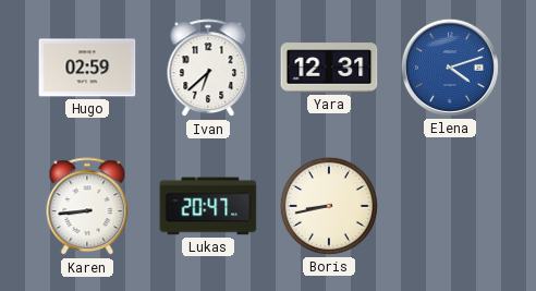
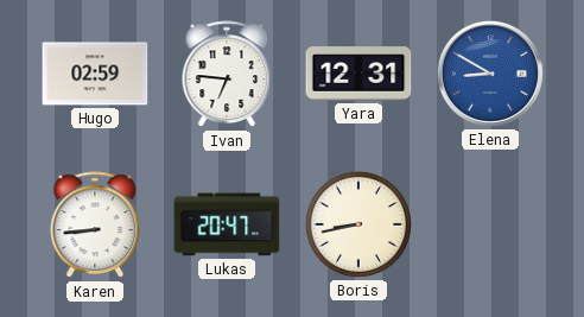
Ivan: 6:38 -> 6:46 (227, 75)
Elena: 4:12 -> 8:50 (490, 74)
